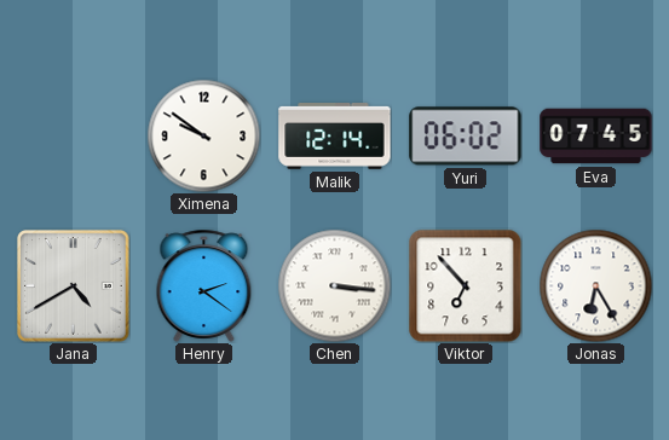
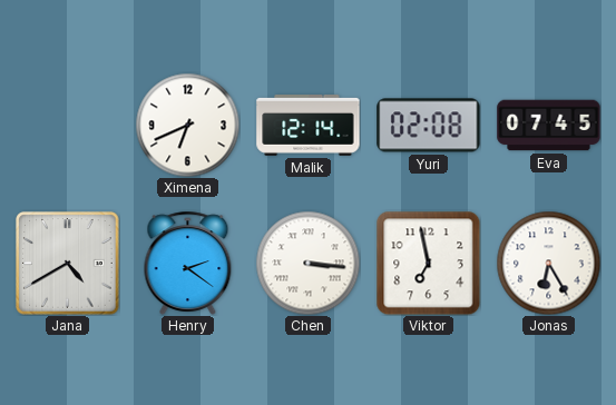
Ximena: 9:51 -> 6:41 (187, 125)
Yuri: 06:02 -> 02:08 (429, 126)
Viktor: 6:53 -> 6:58 (428, 263)
